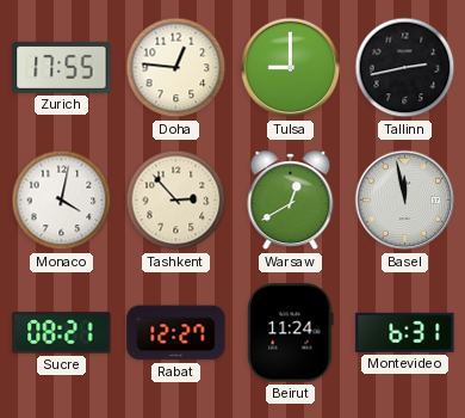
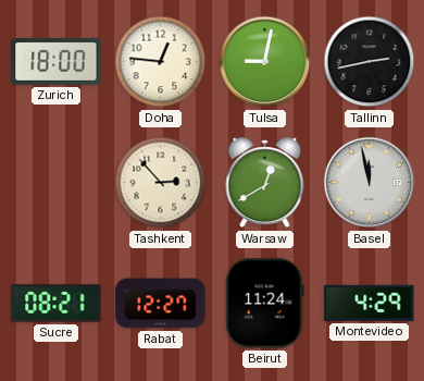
Zurich: 17:55 -> 18:00 (57, 61)
Tulsa: 9:00 -> 9:02 (265, 62)
Monaco: 4:02 -> none (62, 201)
Montevideo: 6:31 -> 4:29 (370, 303)
